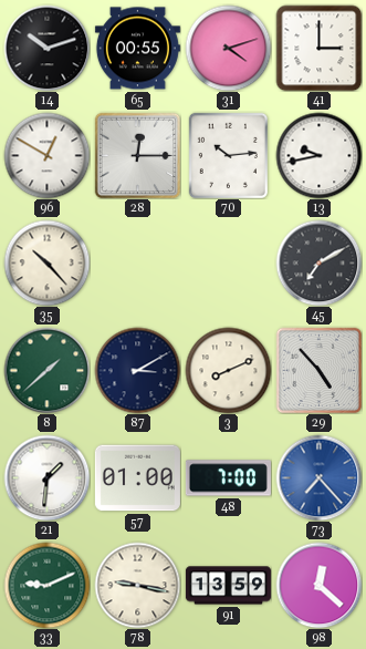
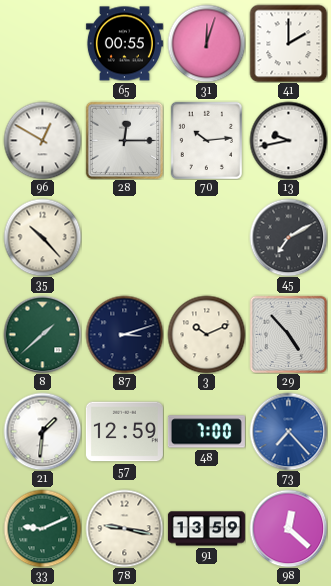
14: 10:12 -> none (46, 48)
31: 4:12 -> 12:03 (206, 43)
41: 3:00 -> 2:00 (288, 43)
87: 3:10 -> 3:12 (124, 334)
3: 8:11 -> 10:11 (206, 334)
57: 01:00 -> 12:59 (124, 432)
